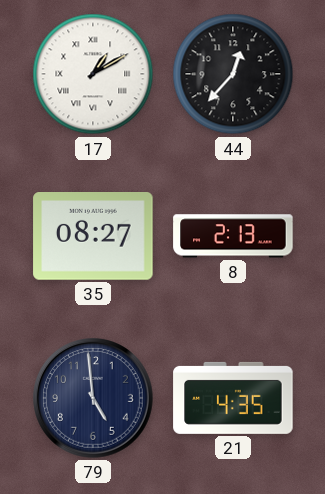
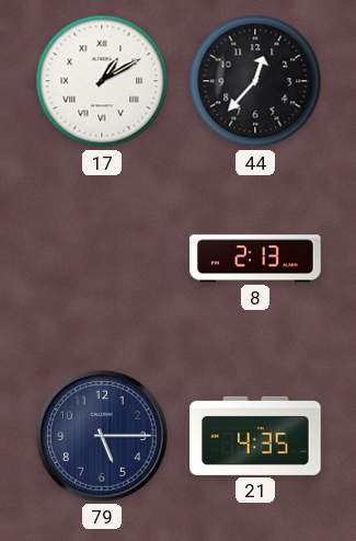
35: 08:27 -> none (93, 237)
79: 4:59 -> 5:15 (103, 437)
